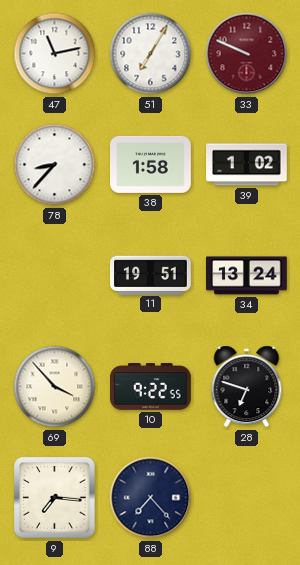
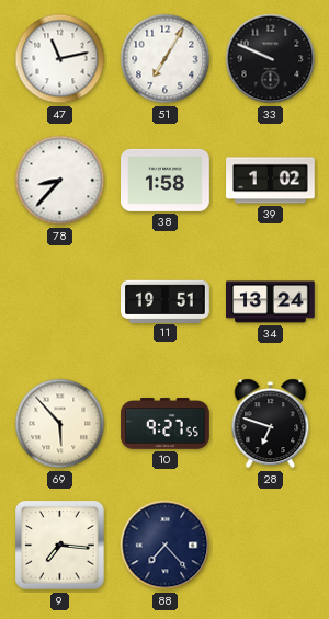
33 dial: burgundy -> black (271, 59)
69: 3:53 -> 5:53 (60, 424)
10: 9:22 -> 9:27 (166, 424)
